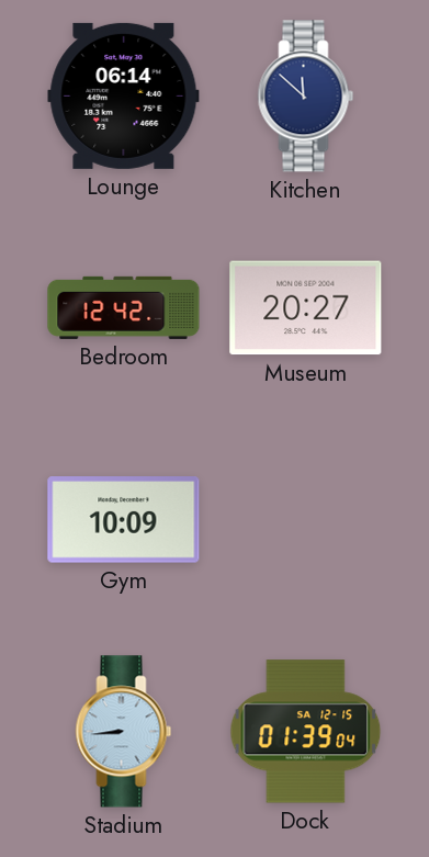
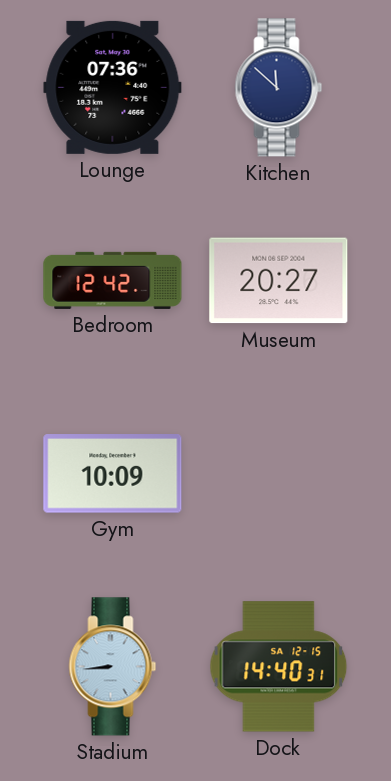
Lounge: 06:14 -> 07:36 (113, 87)
Dock: 01:39 -> 14:40 (279, 667)
